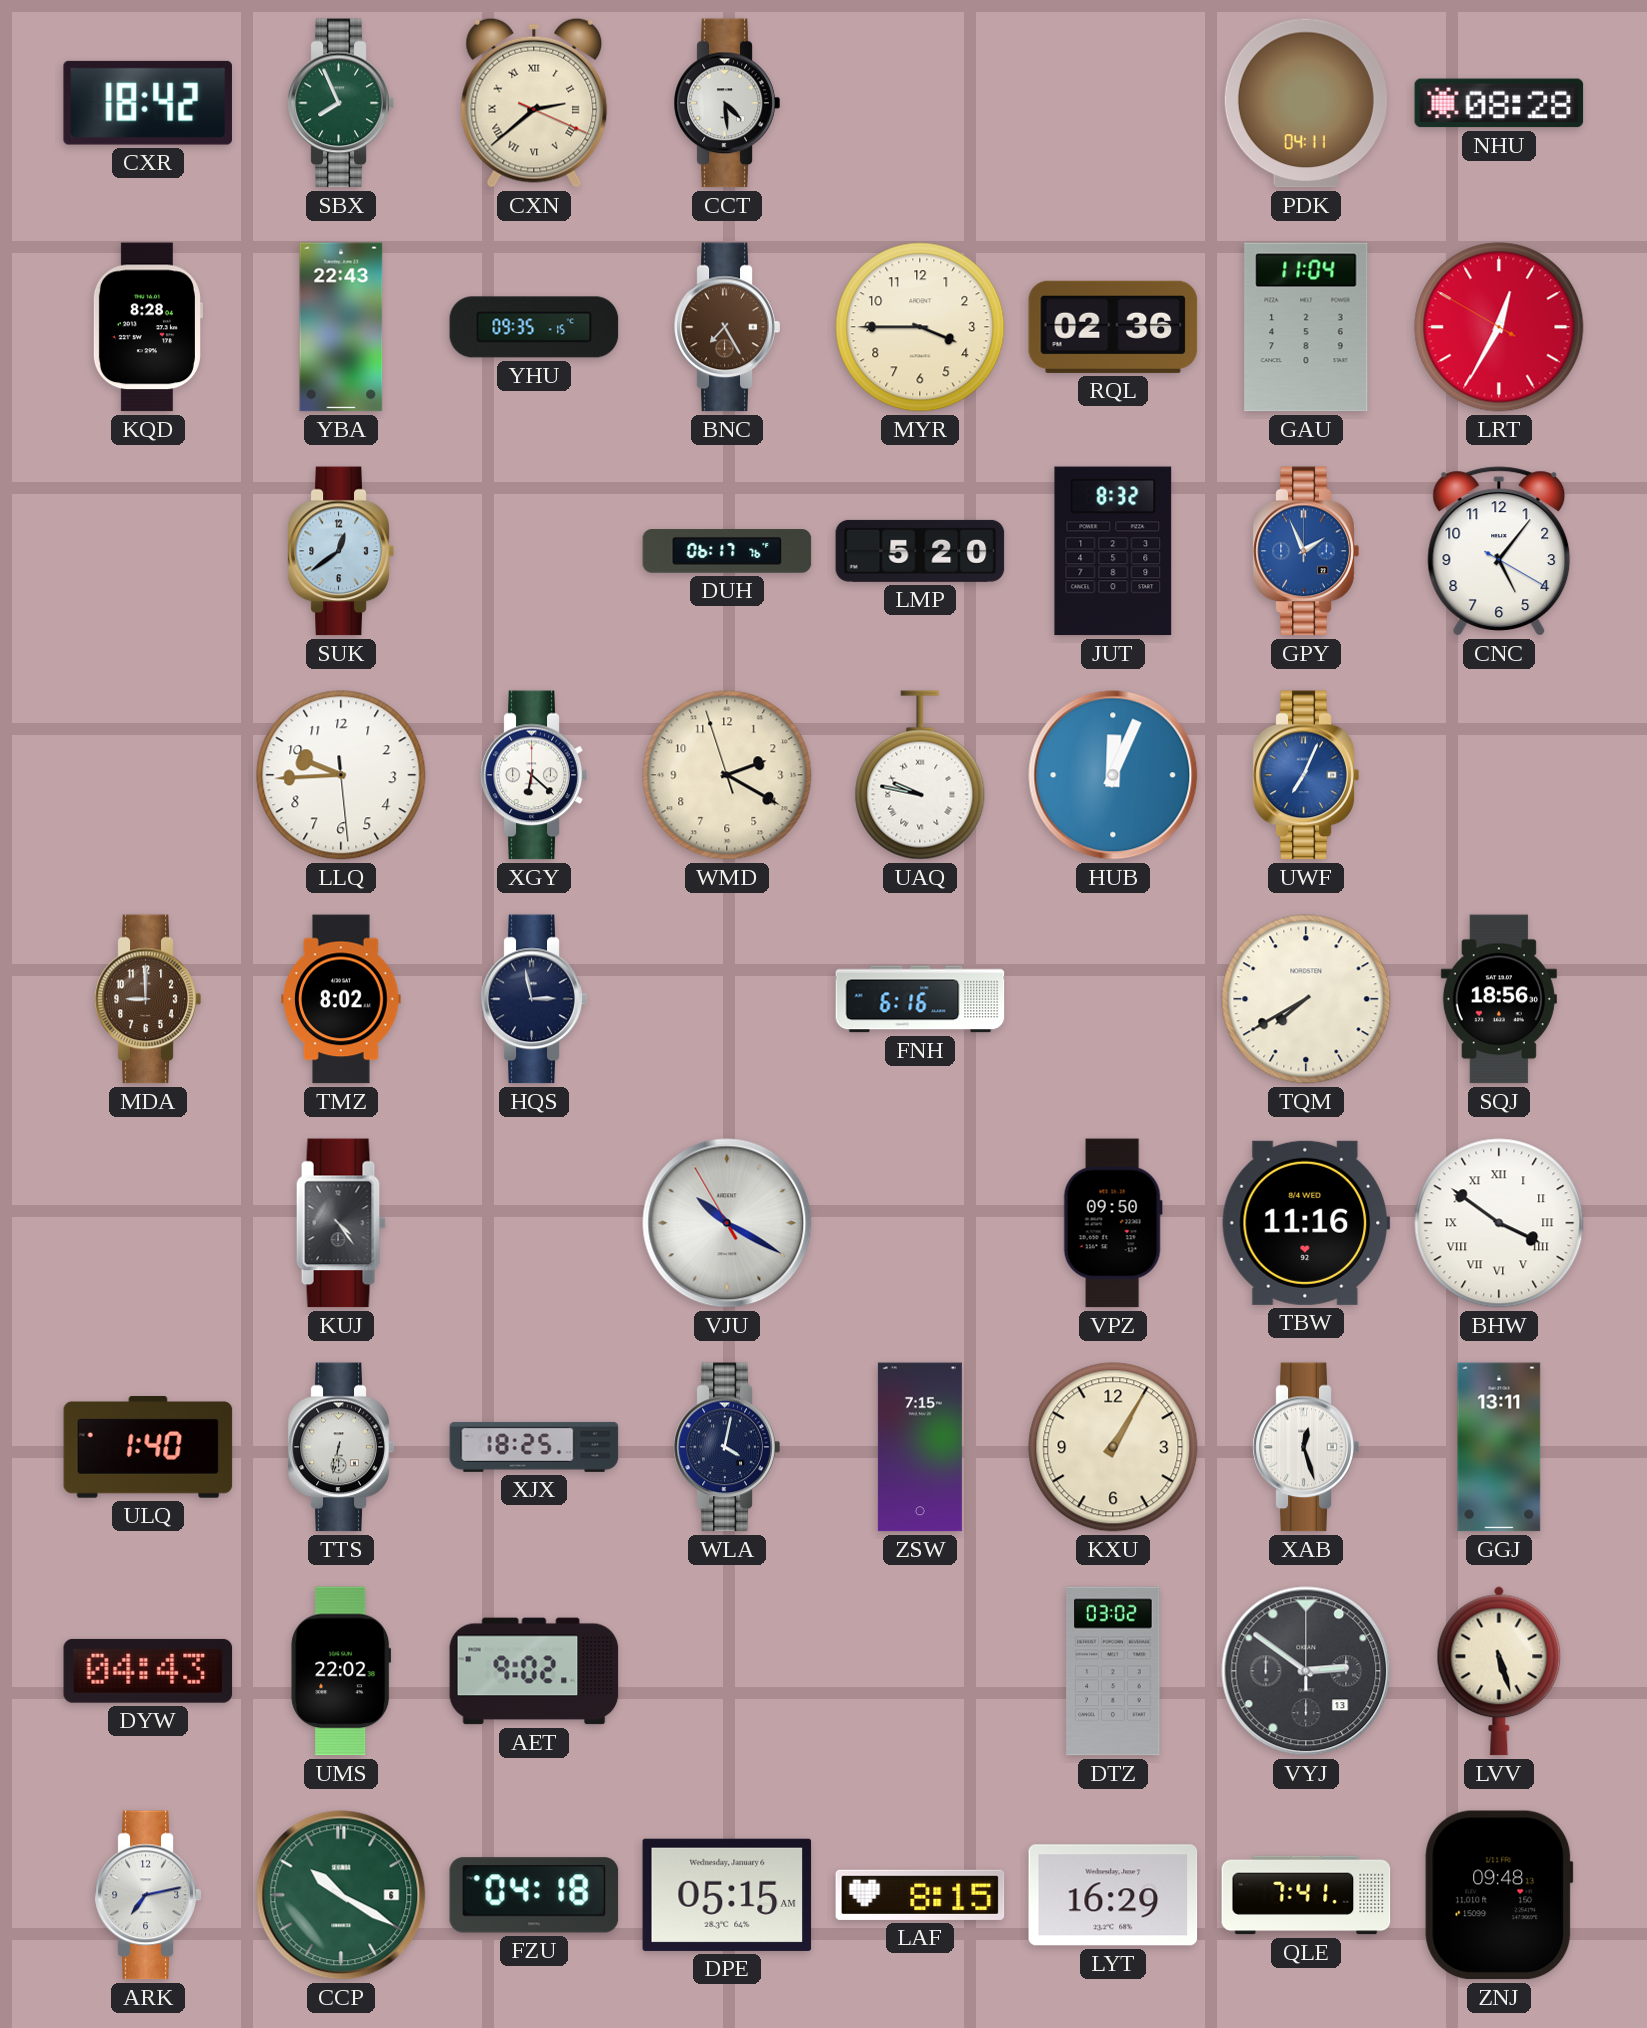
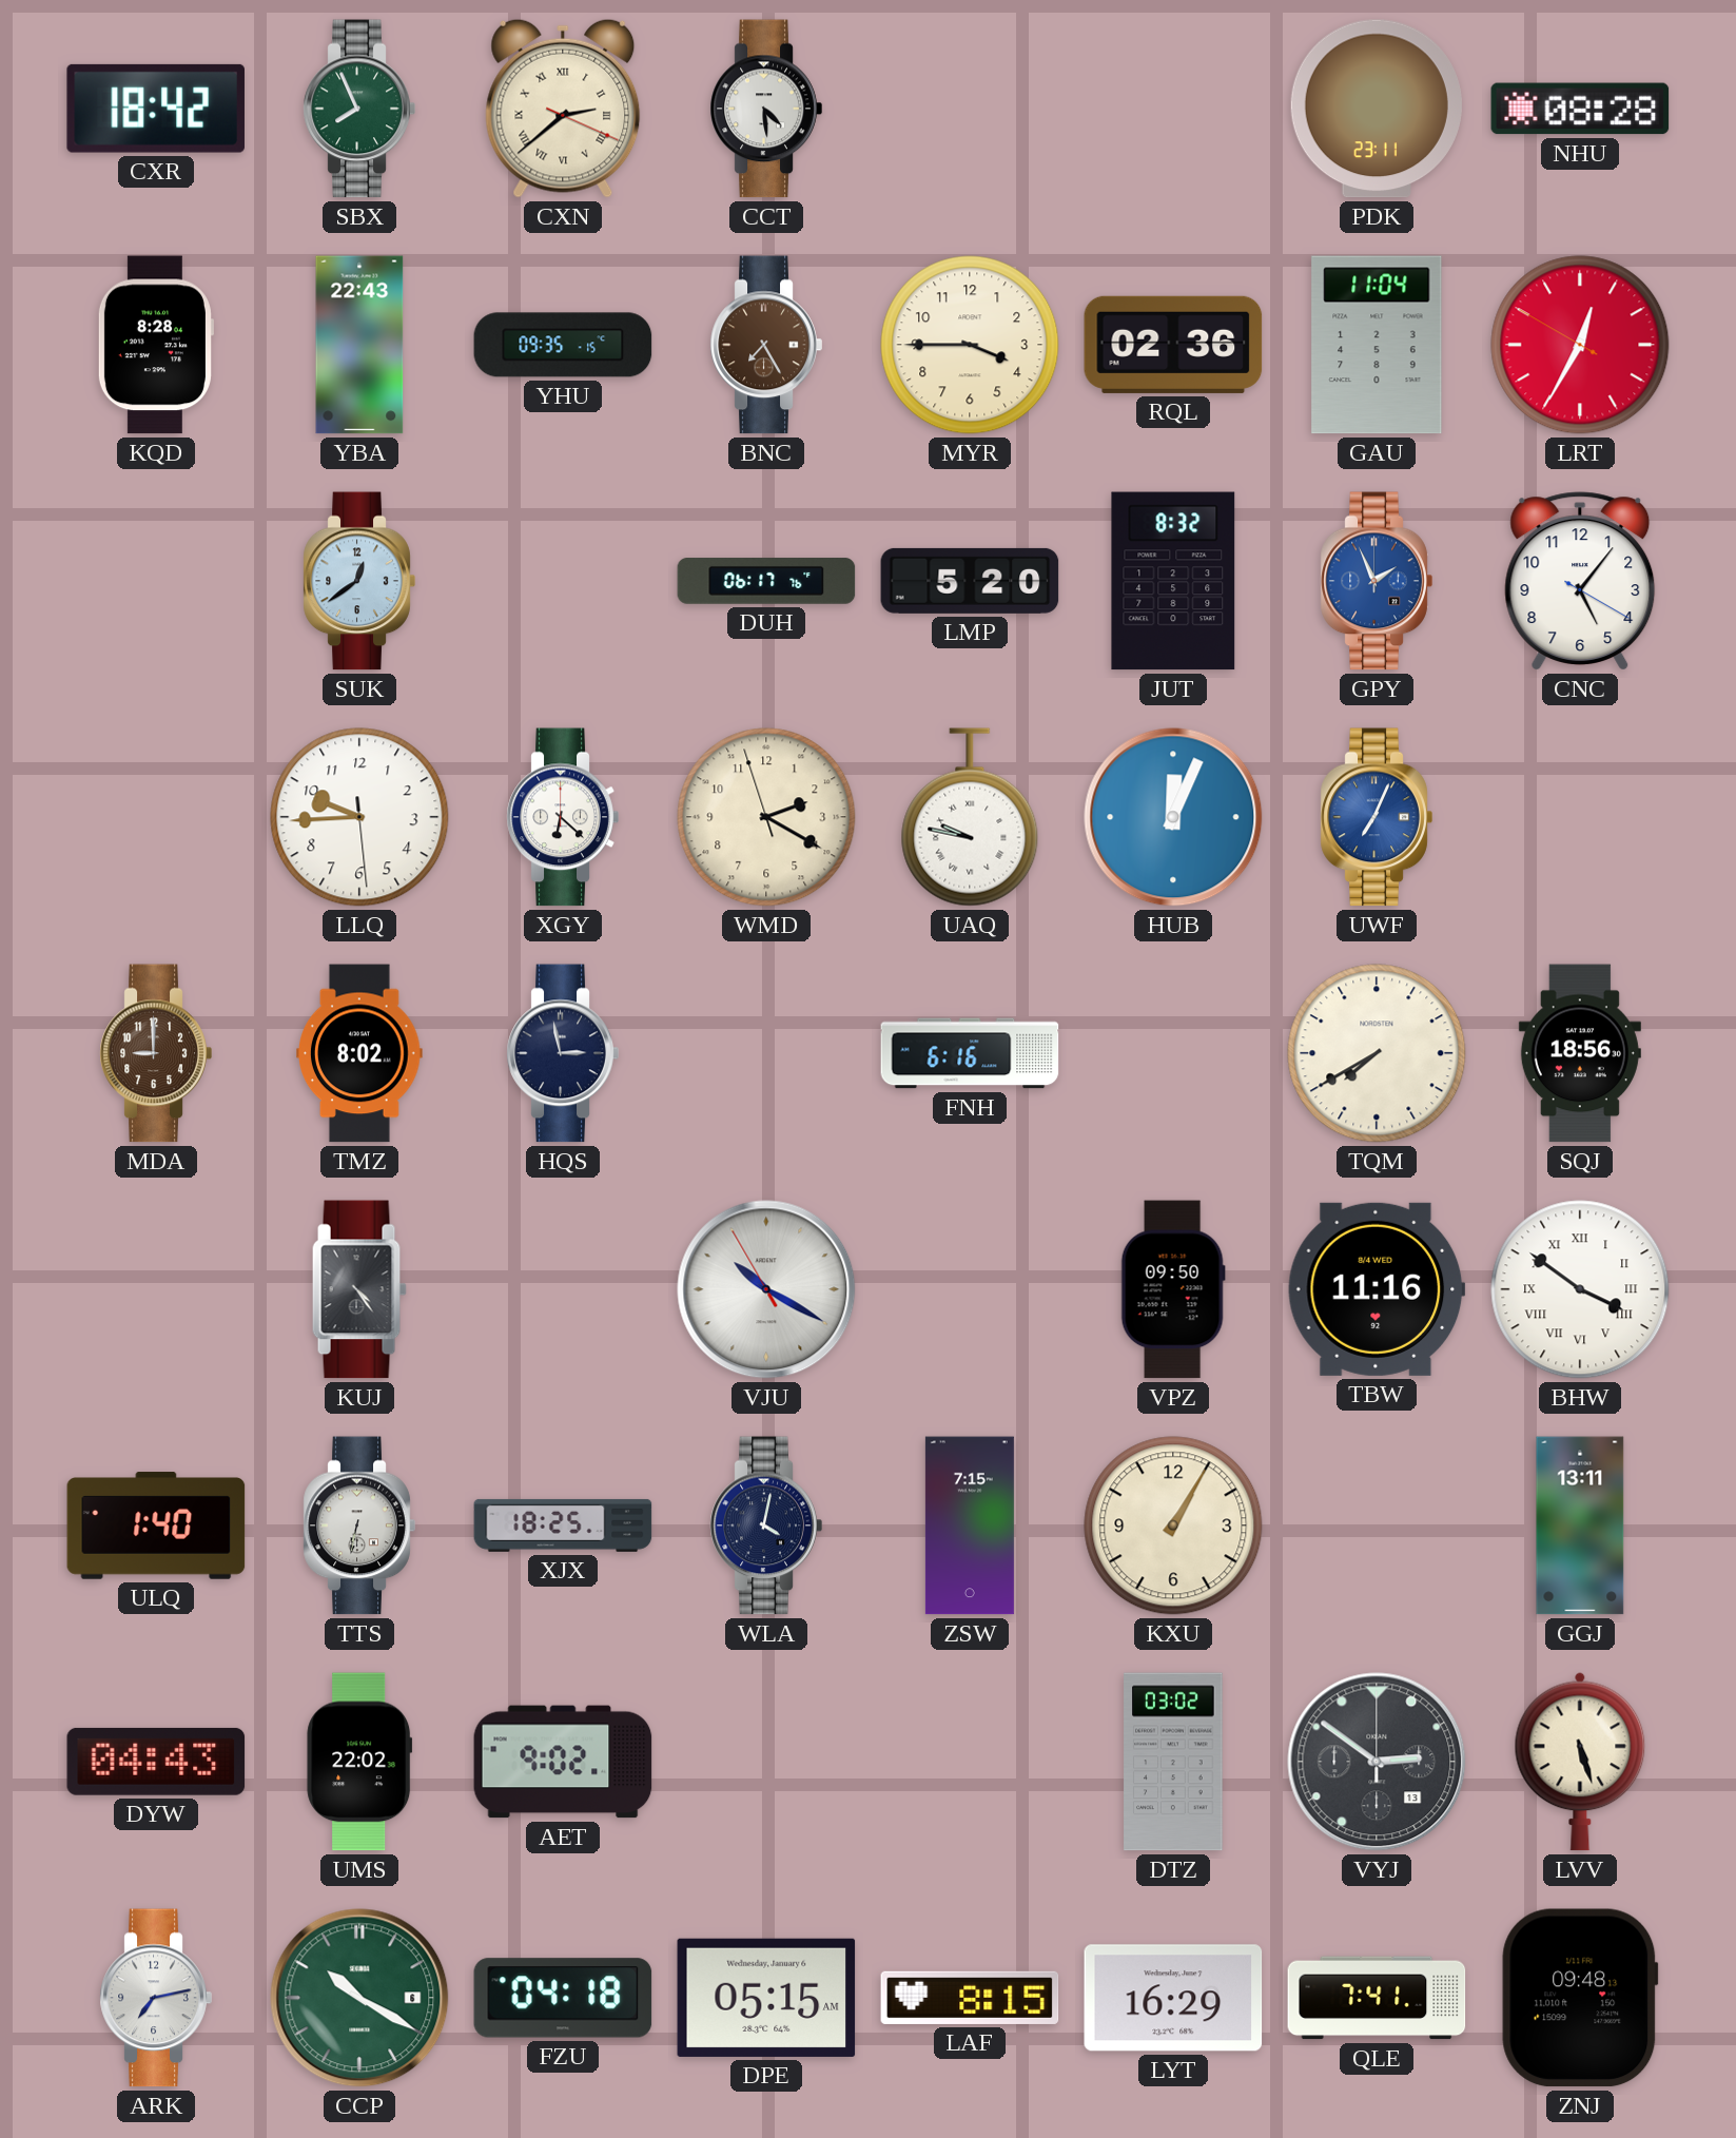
PDK: 04:11 -> 23:11 (1377, 109)
XAB: 12:27 -> none (1306, 1447)
